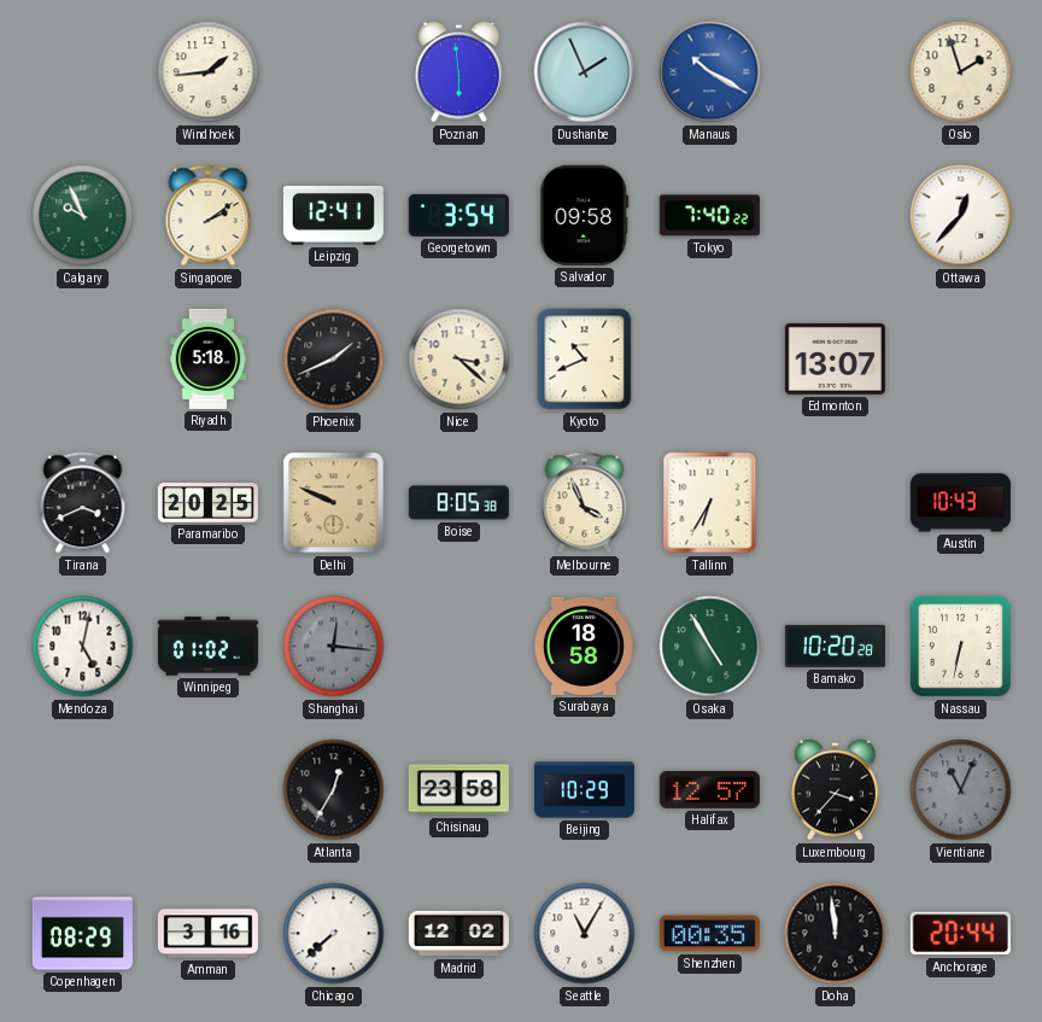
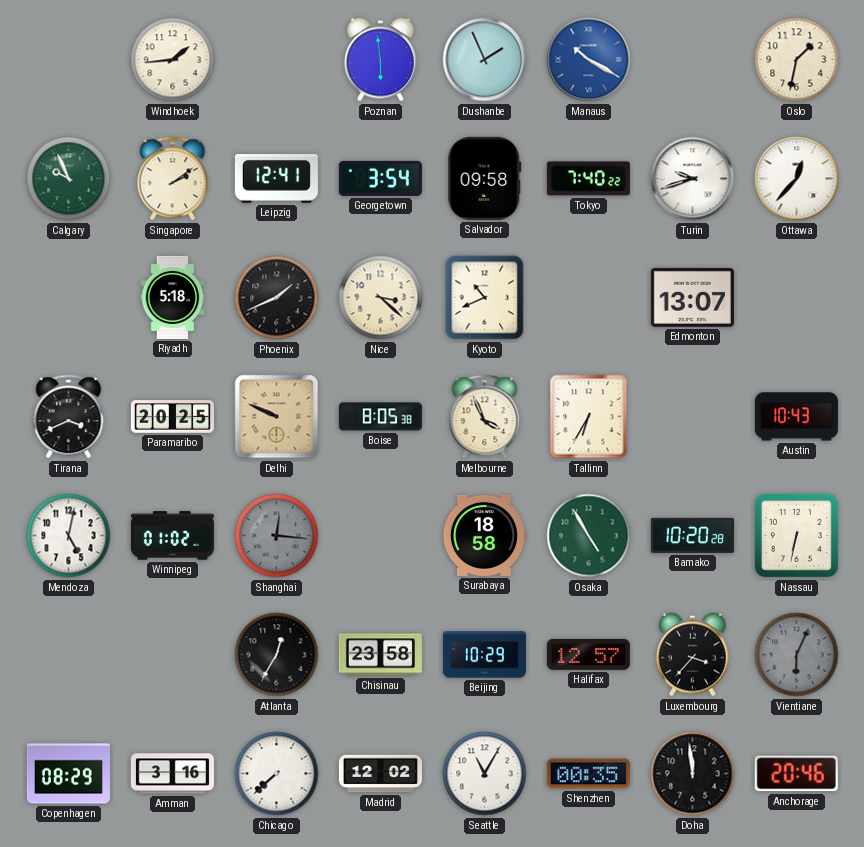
Oslo: 1:57 -> 1:32 (797, 60)
Turin: none -> 9:42 (693, 179)
Vientiane: 11:04 -> 6:04 (797, 655)
Anchorage: 20:44 -> 20:46 (796, 774)
